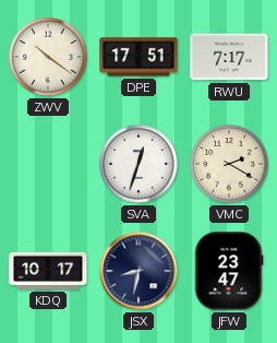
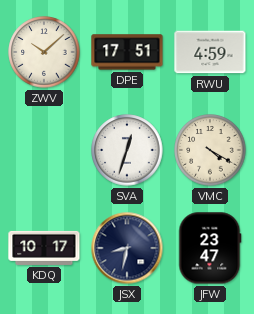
ZWV: 10:21 -> 10:08 (44, 52)
RWU: 7:17 -> 4:59 (210, 52)
VMC: 2:20 -> 4:20 (210, 150)
